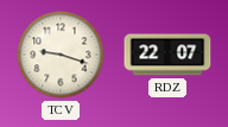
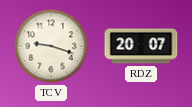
RDZ: 22:07 -> 20:07 (141, 46)
